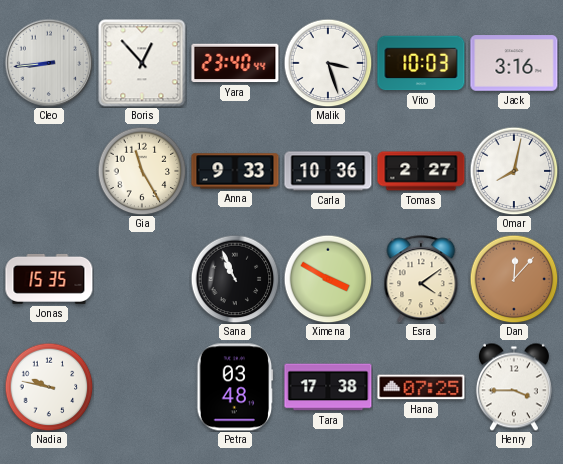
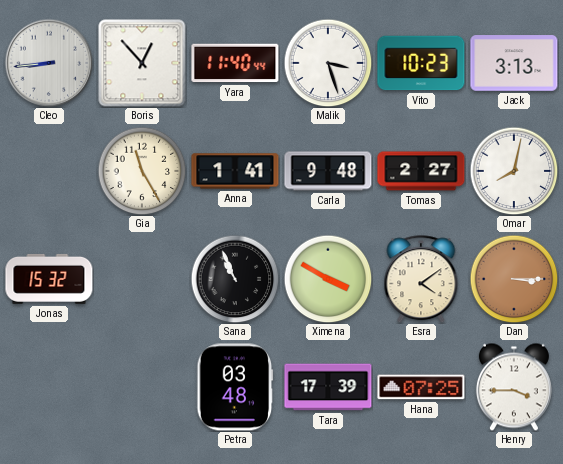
Yara: 23:40 -> 11:40 (235, 63)
Vito: 10:03 -> 10:23 (421, 63)
Jack: 3:16 -> 3:13 (514, 63)
Anna: 9:33 -> 1:41 (235, 171)
Carla: 10:36 -> 9:48 (328, 171)
Jonas: 15:35 -> 15:32 (49, 279)
Dan: 12:07 -> 3:15 (514, 279)
Nadia: 9:47 -> none (49, 387)
Tara: 17:38 -> 17:39 (328, 387)
